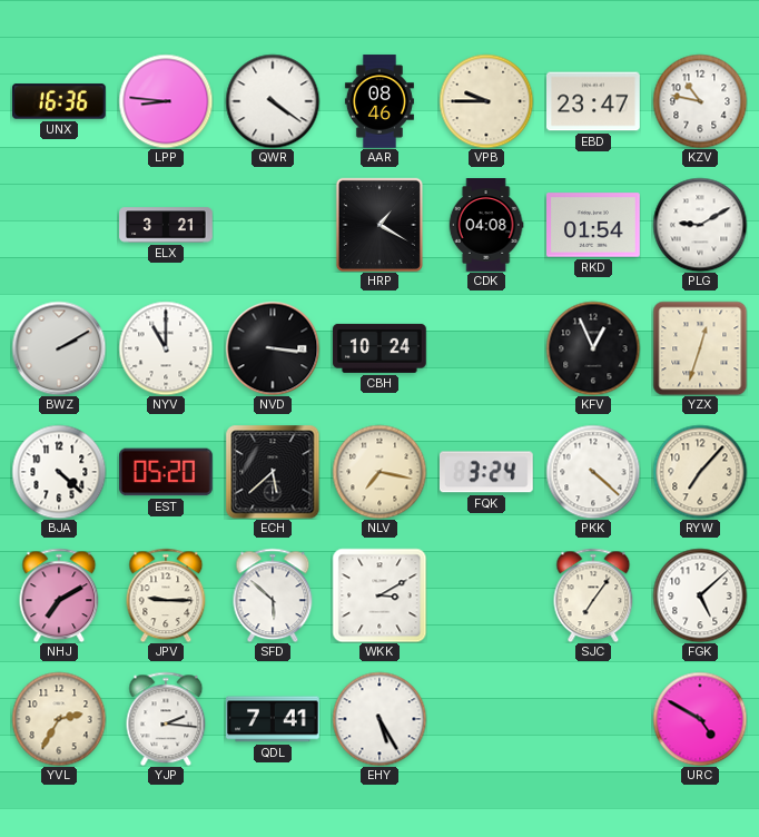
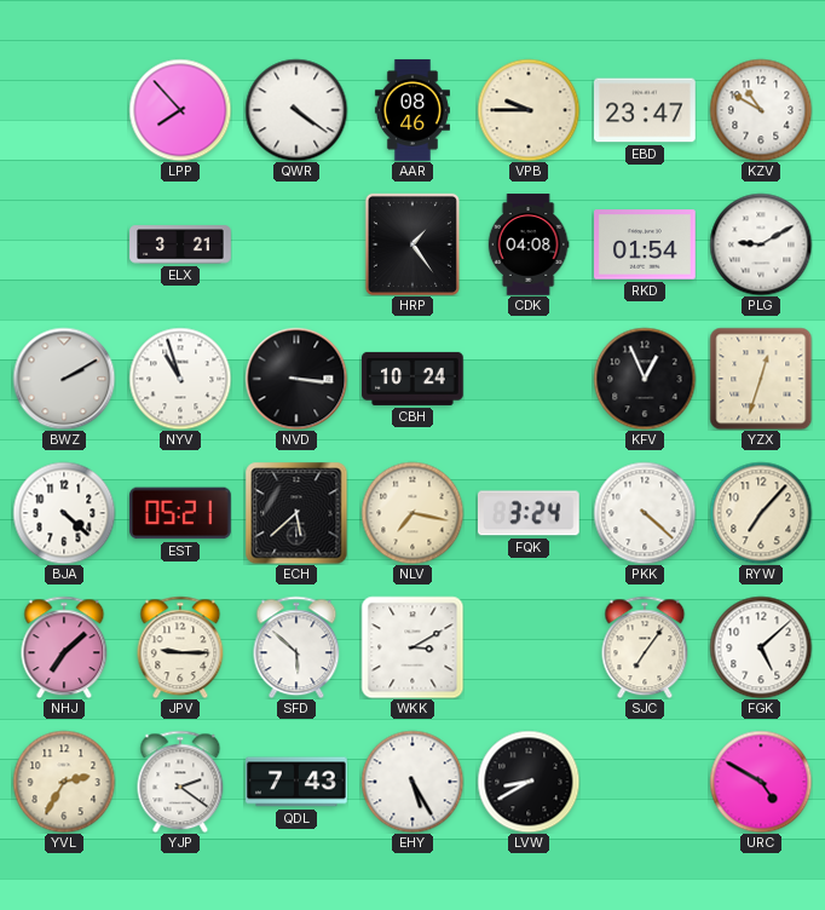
UNX: 16:36 -> none (60, 101)
LPP: 8:46 -> 7:53 (180, 110)
KZV: 10:47 -> 10:50 (761, 110)
HRP: 1:20 -> 1:24 (412, 244)
NYV: 11:00 -> 10:57 (180, 379)
EST: 05:20 -> 05:21 (181, 513)
NHJ: 7:10 -> 7:08 (64, 647)
YJP: 2:16 -> 2:21 (180, 782)
QDL: 7:41 -> 7:43 (298, 782)
LVW: none -> 8:40 (529, 782)
